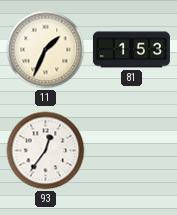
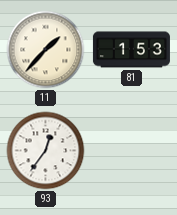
11: 1:34 -> 1:37 (46, 50)
